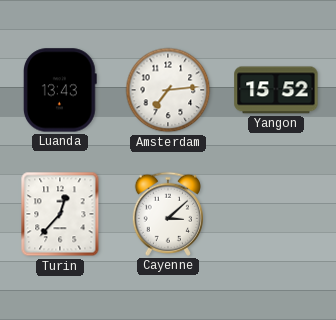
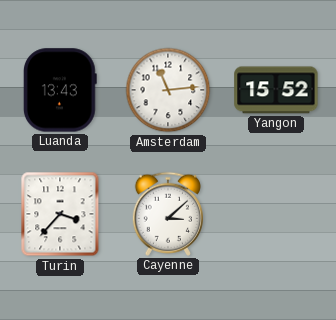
Amsterdam: 7:14 -> 11:14 (168, 90)
Turin: 12:37 -> 3:37 (60, 214)
